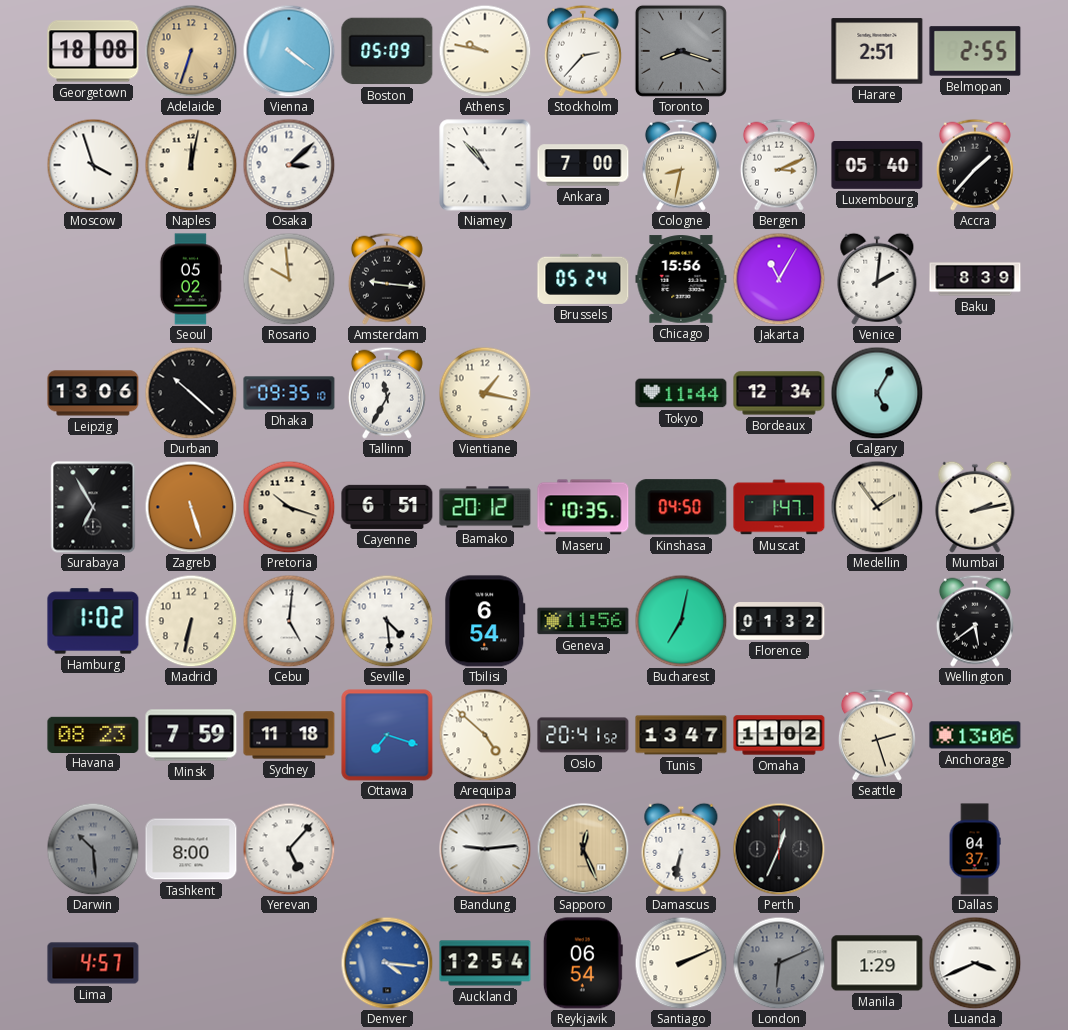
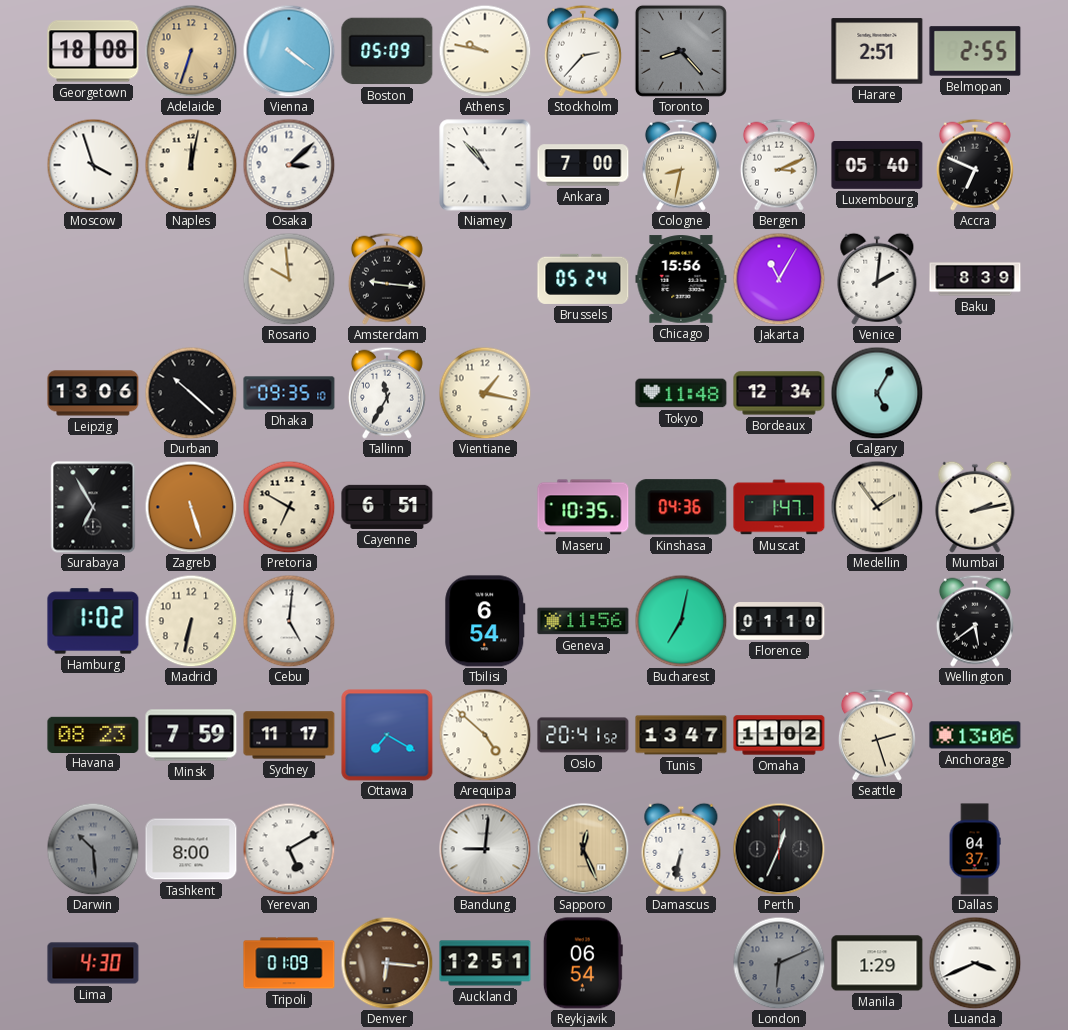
Toronto: 8:18 -> 8:23 (681, 51)
Accra: 1:37 -> 6:49 (975, 165)
Seoul: 05:02 -> none (190, 279)
Tokyo: 11:44 -> 11:48 (681, 393)
Pretoria: 10:18 -> 6:50 (289, 507)
Bamako: 20:12 -> none (485, 507)
Kinshasa: 04:50 -> 04:36 (681, 507)
Seville: 4:29 -> none (387, 621)
Florence: 01:32 -> 01:10 (779, 622)
Sydney: 11:18 -> 11:17 (289, 735)
Ottawa: 7:18 -> 7:20 (387, 735)
Yerevan: 5:07 -> 5:10 (289, 849)
Bandung: 9:14 -> 9:01 (485, 849)
Lima: 4:57 -> 4:30 (93, 963)
Tripoli: none -> 01:09 (289, 963)
Denver: 4:16 -> 6:16 (387, 963)
Denver dial: blue -> brown (387, 963)
Auckland: 12:54 -> 12:51 (485, 963)
Santiago: 2:11 -> none (681, 963)
